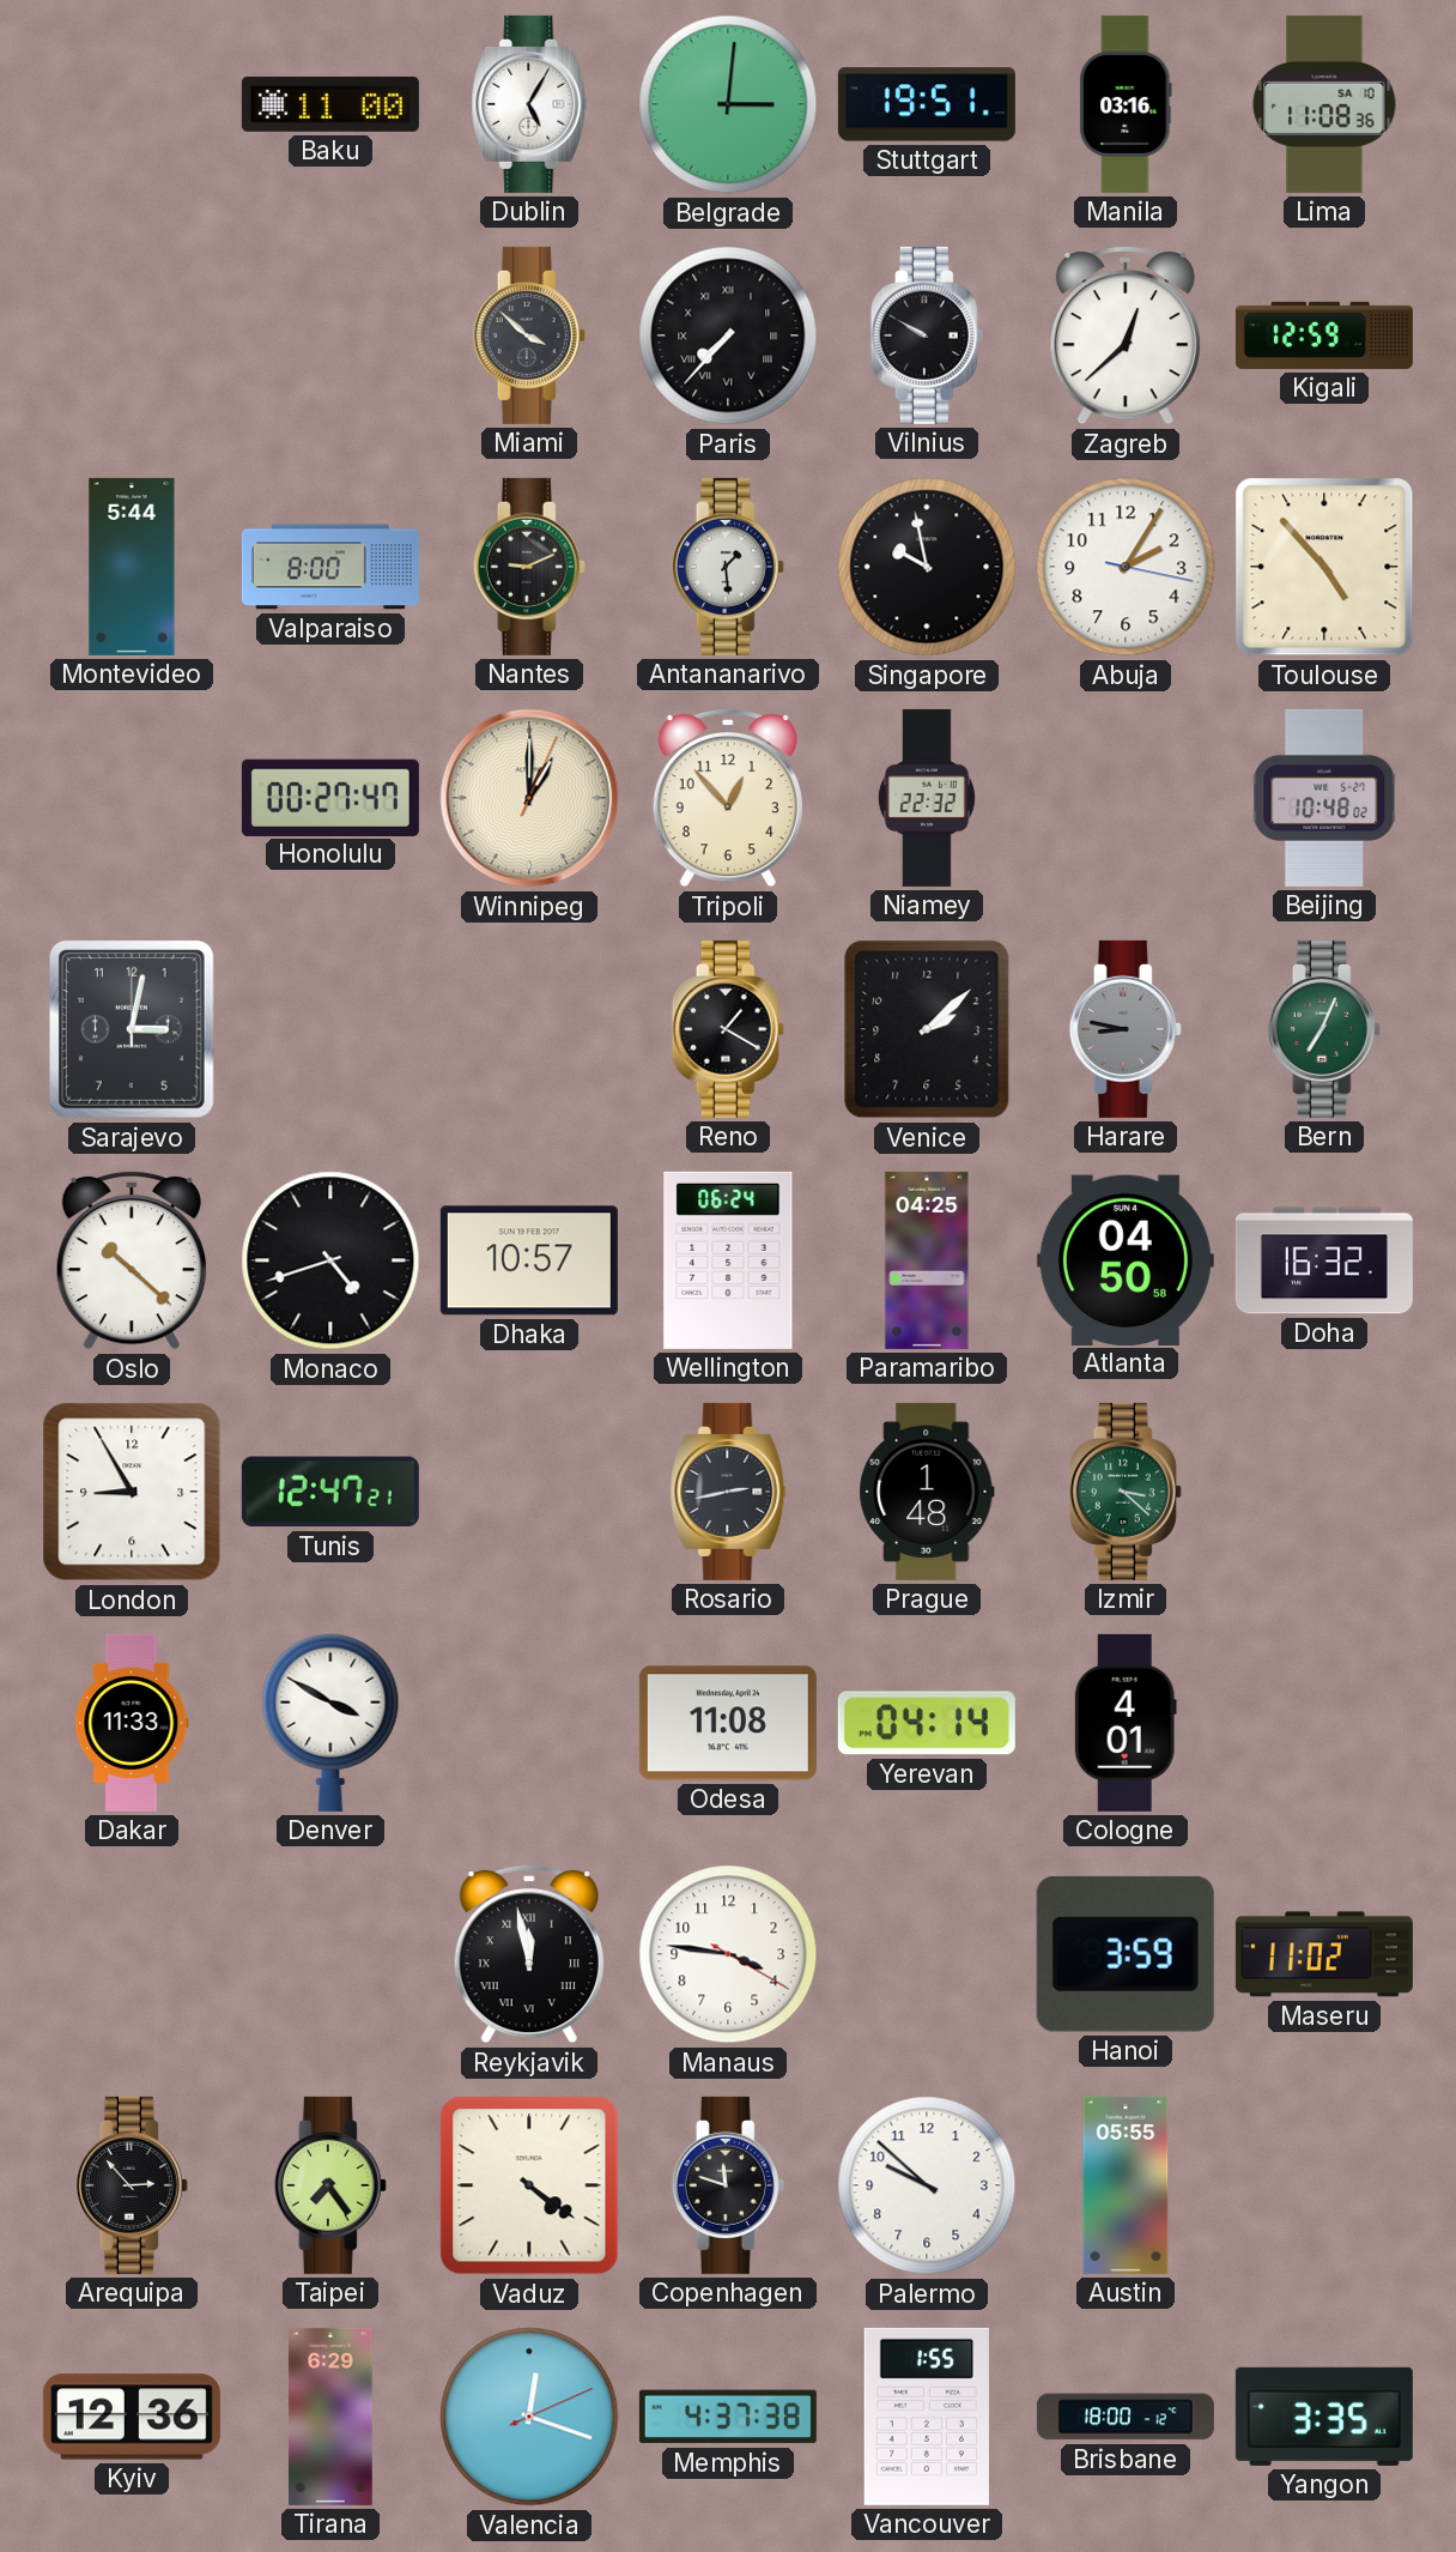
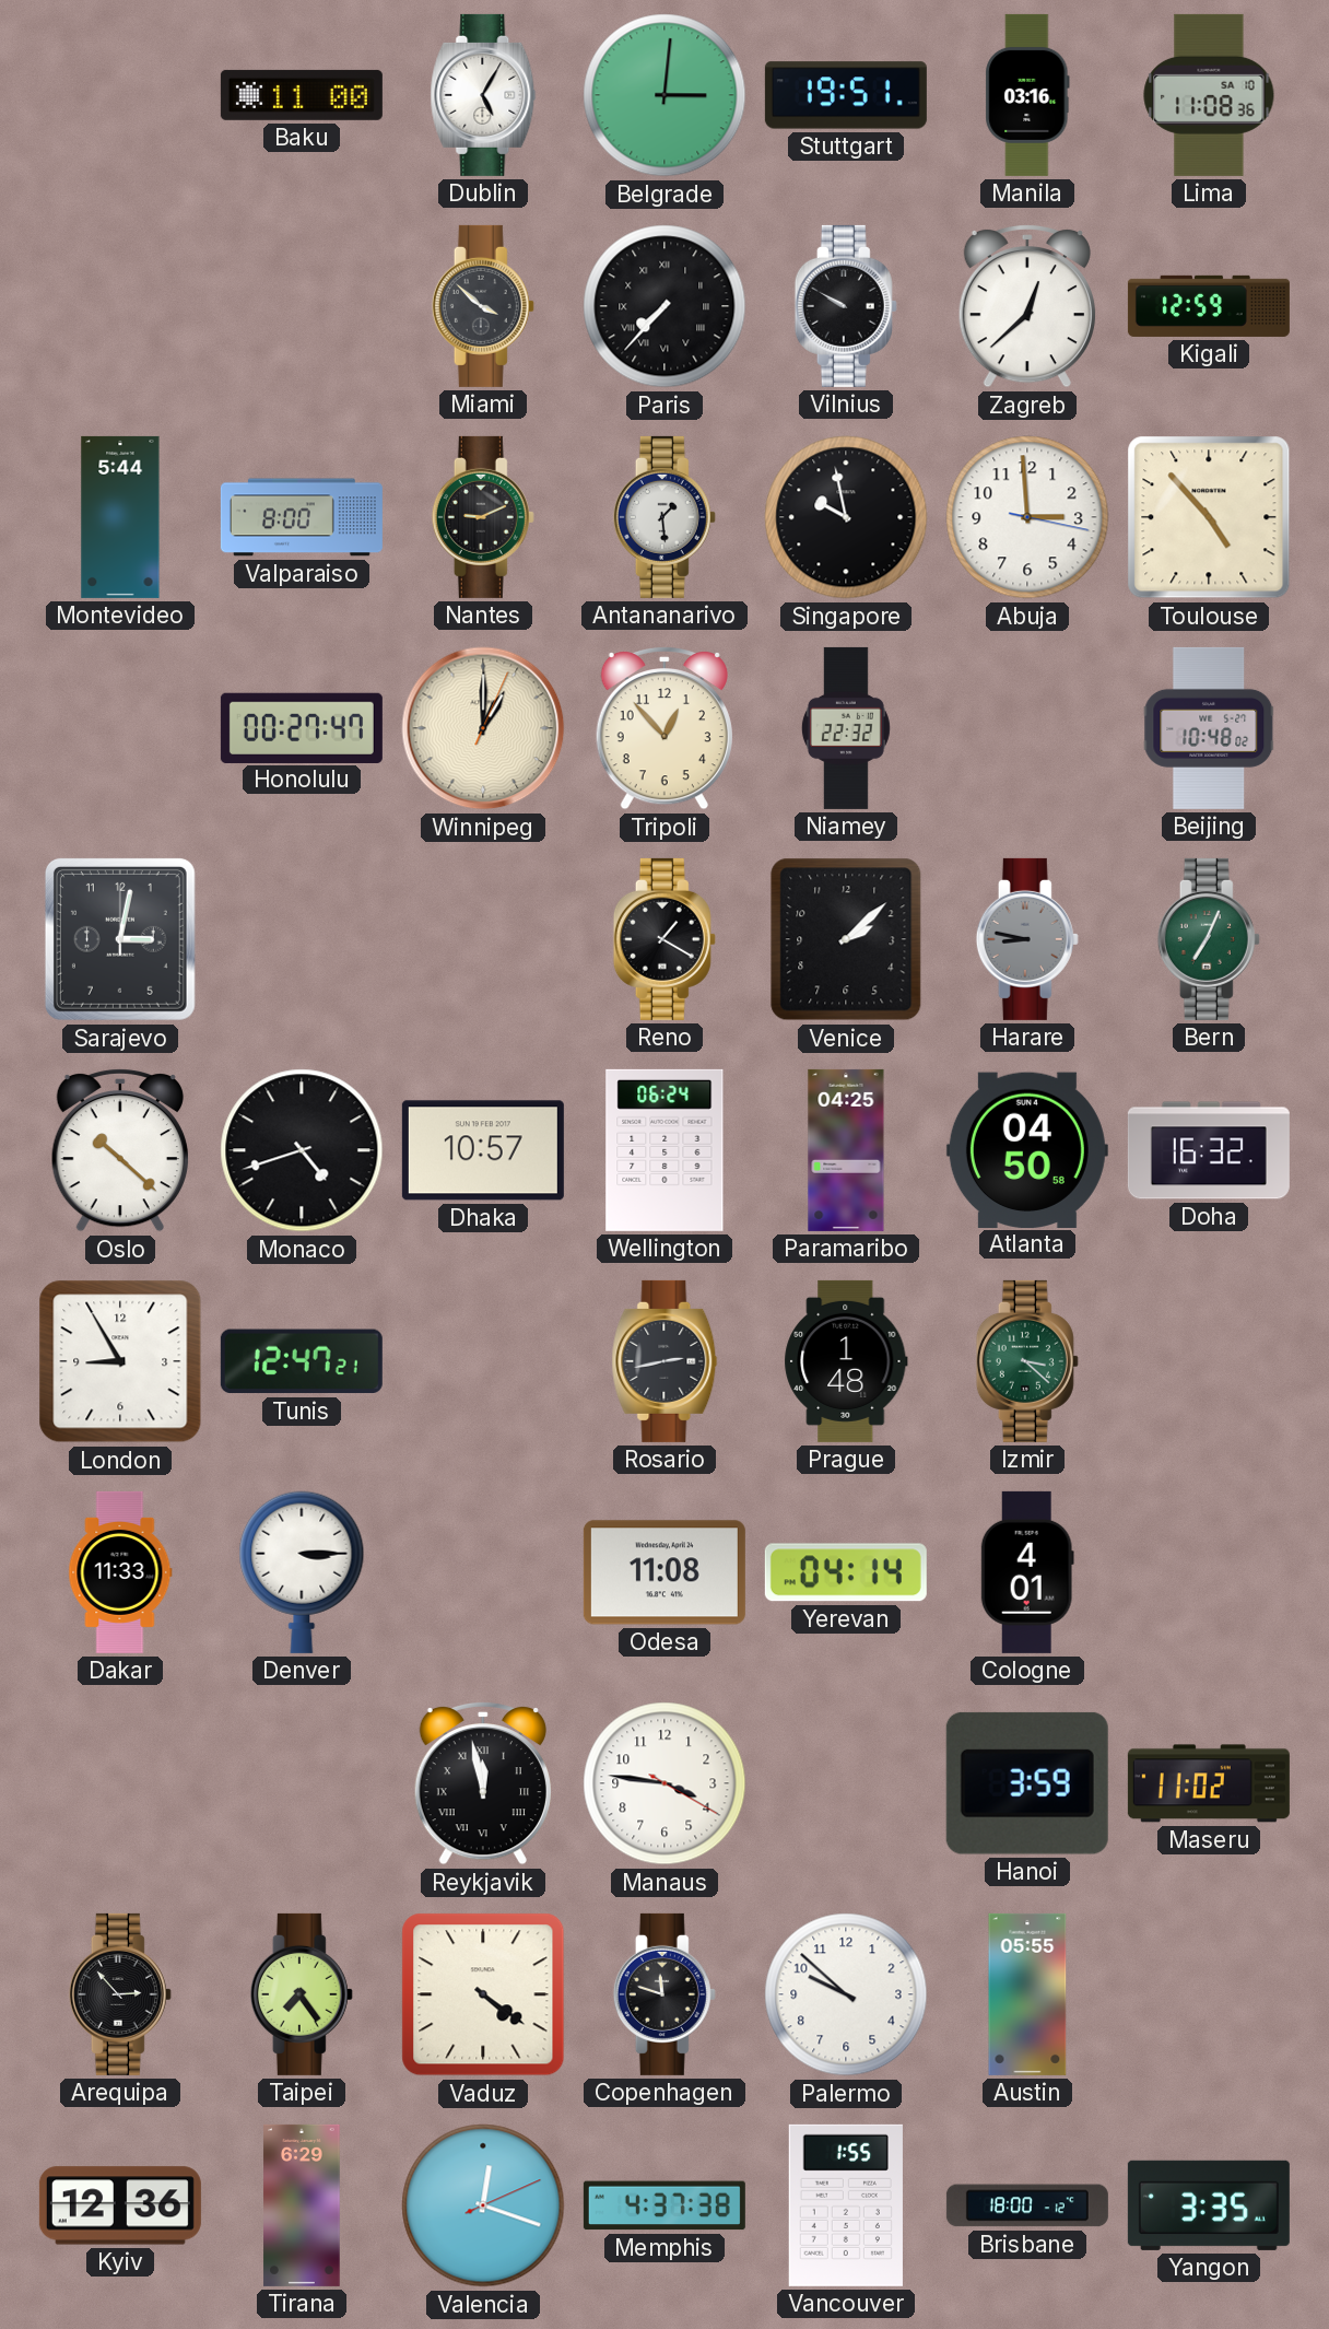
Abuja: 2:05 -> 2:59 (1027, 517)
Denver: 3:50 -> 3:15 (302, 1572)
